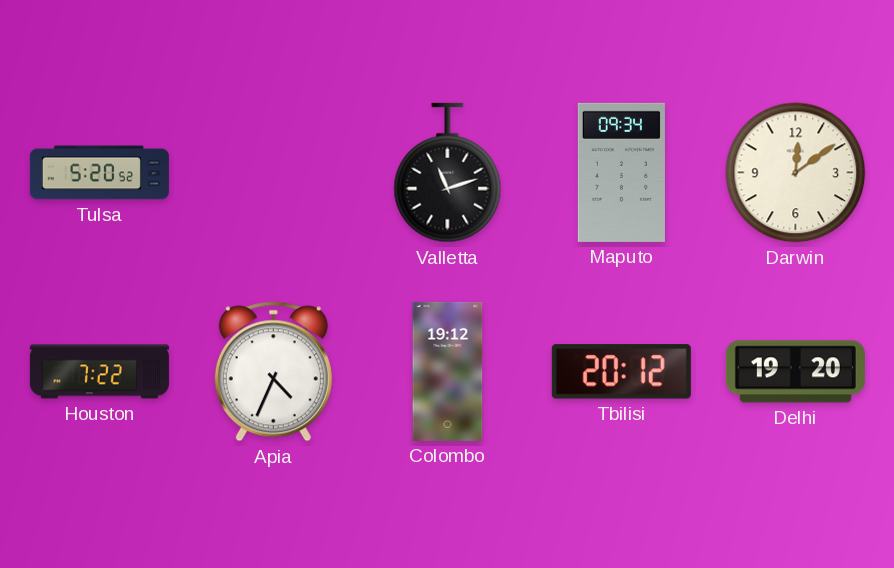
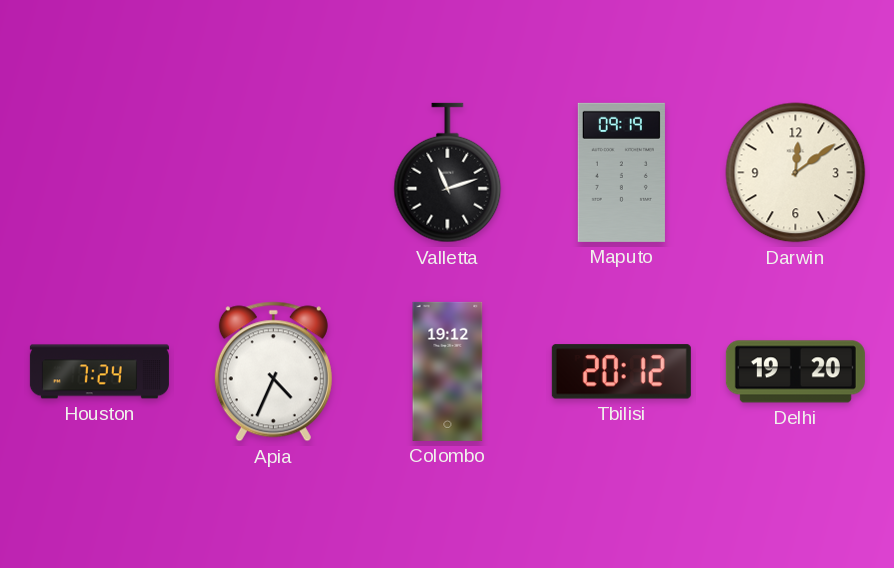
Tulsa: 5:20 -> none (99, 173)
Maputo: 09:34 -> 09:19 (621, 172)
Houston: 7:22 -> 7:24 (99, 372)
